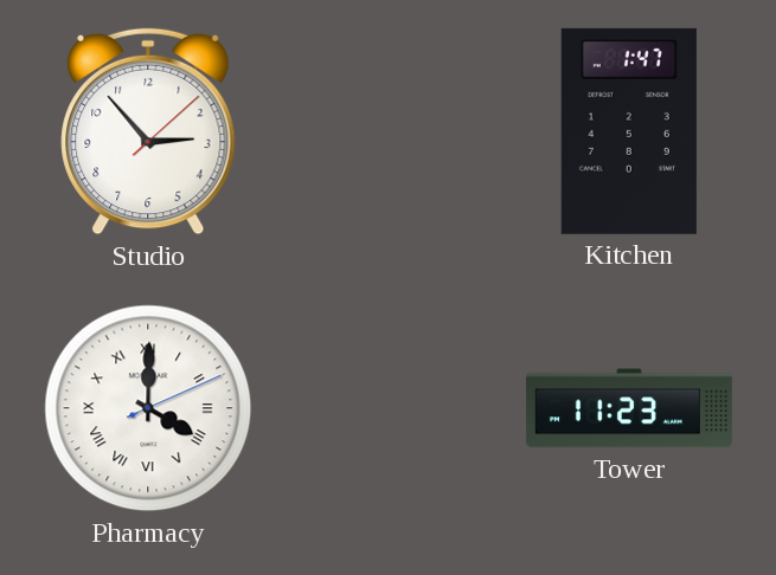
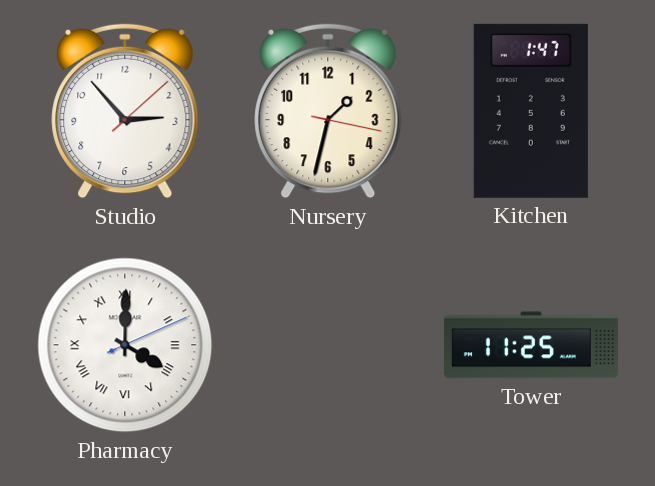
Nursery: none -> 1:32 (328, 111)
Tower: 11:23 -> 11:25 (531, 345)
